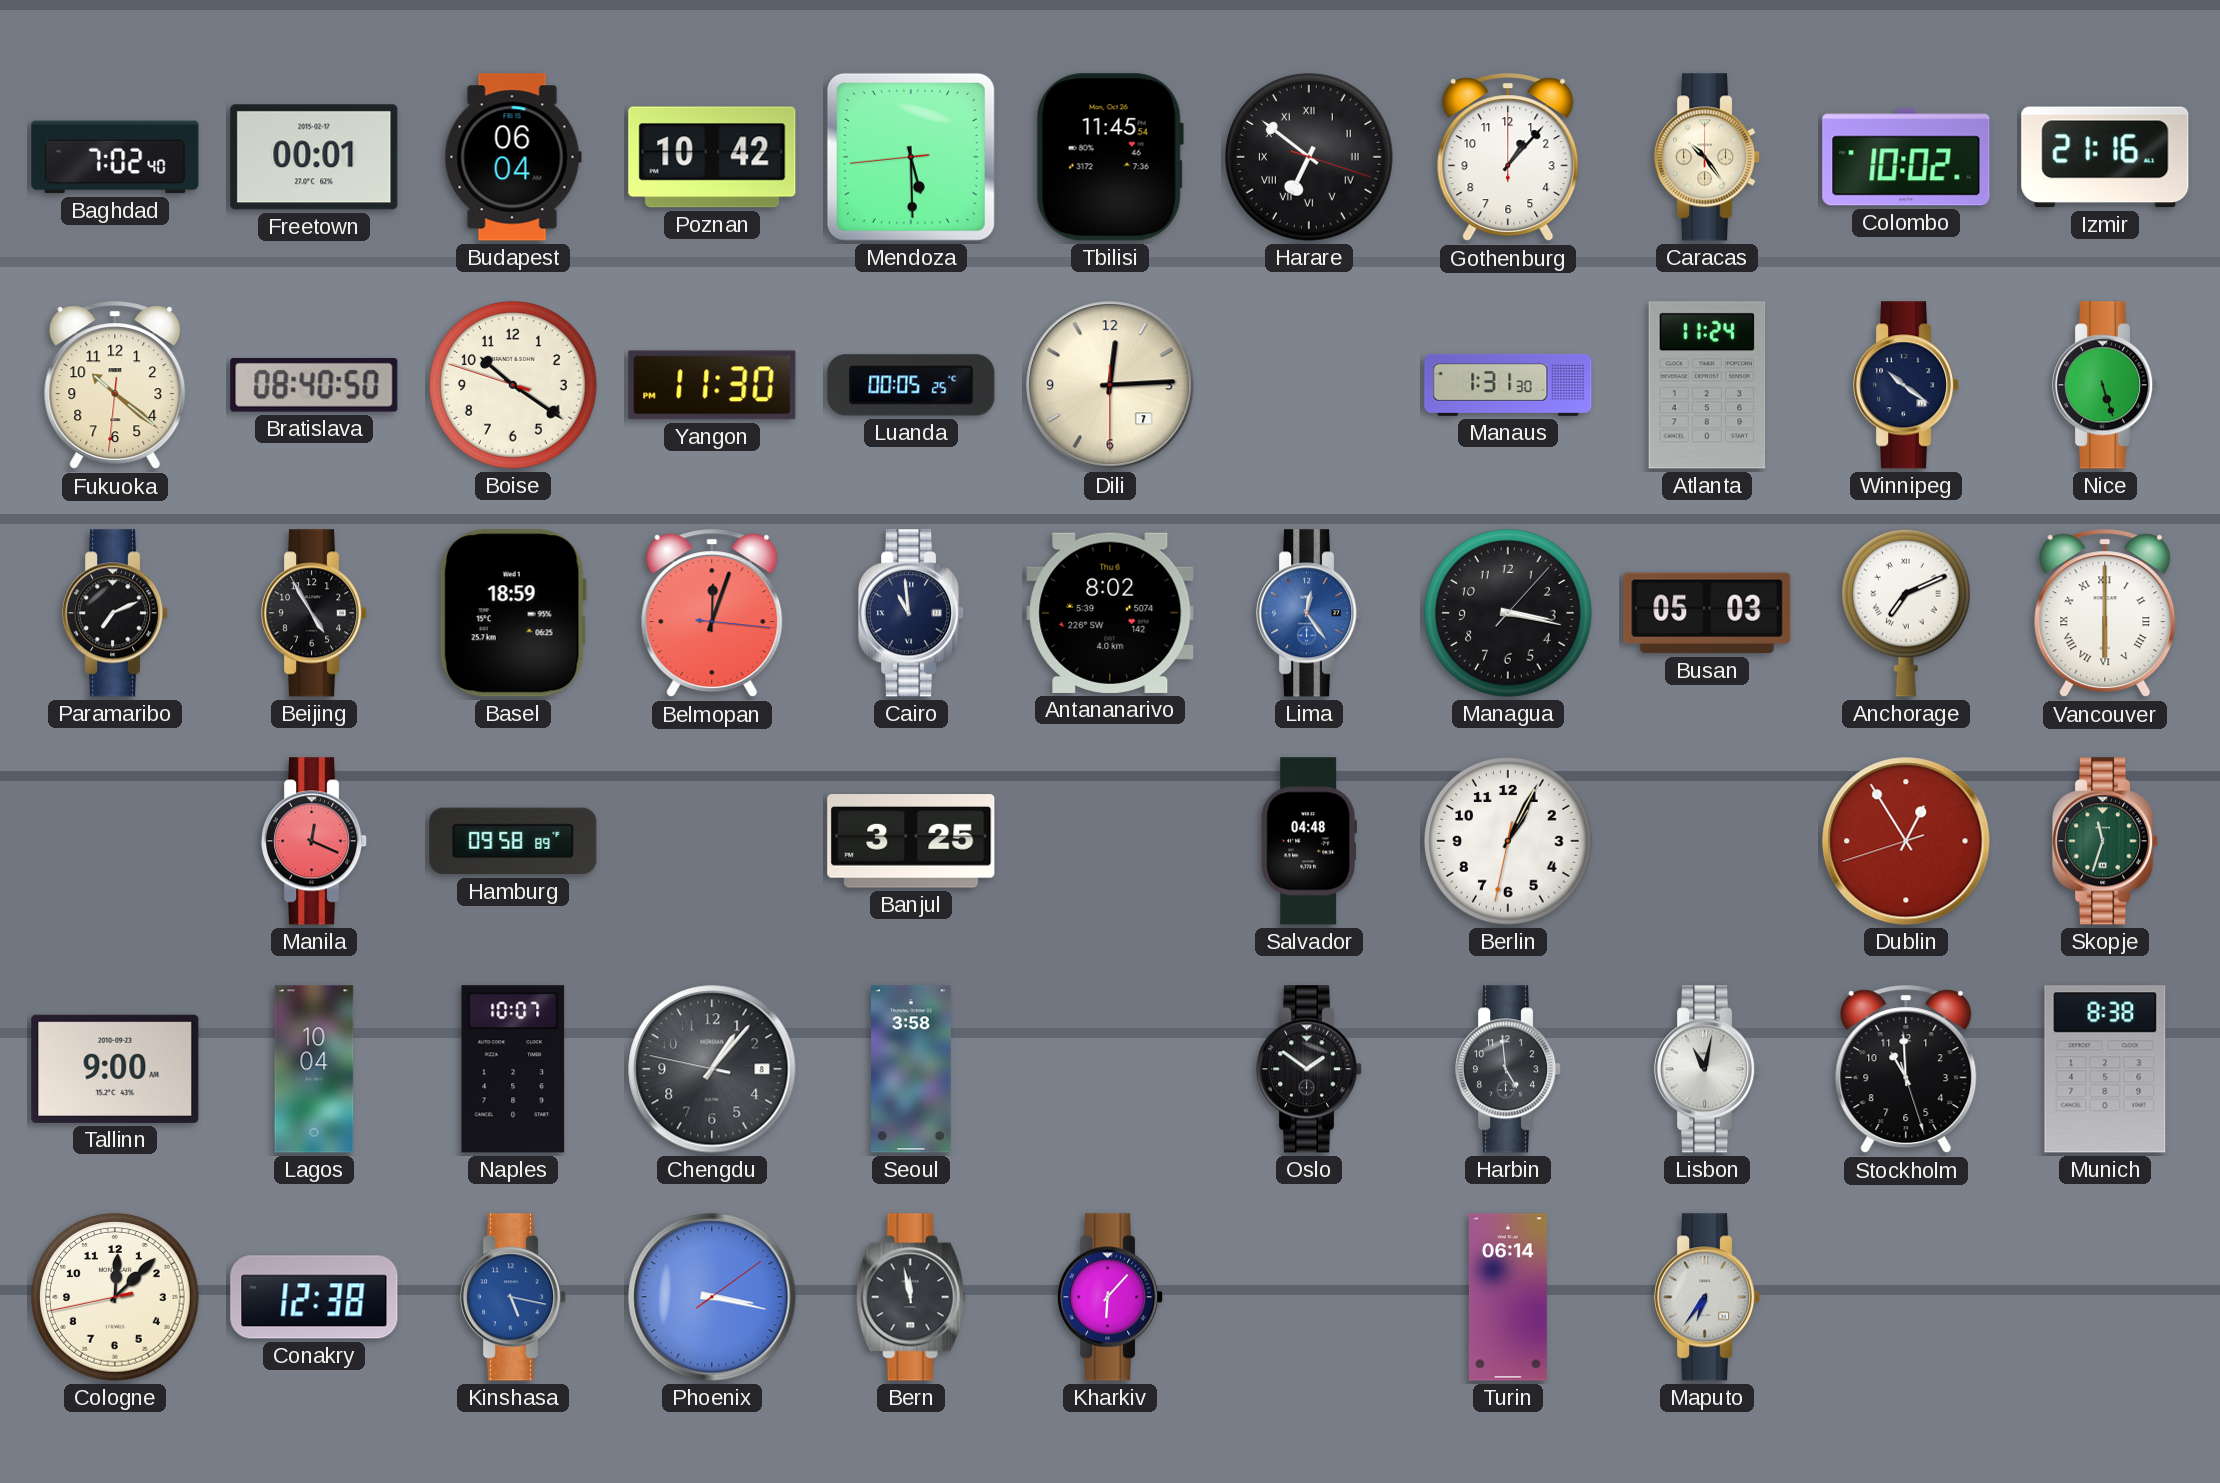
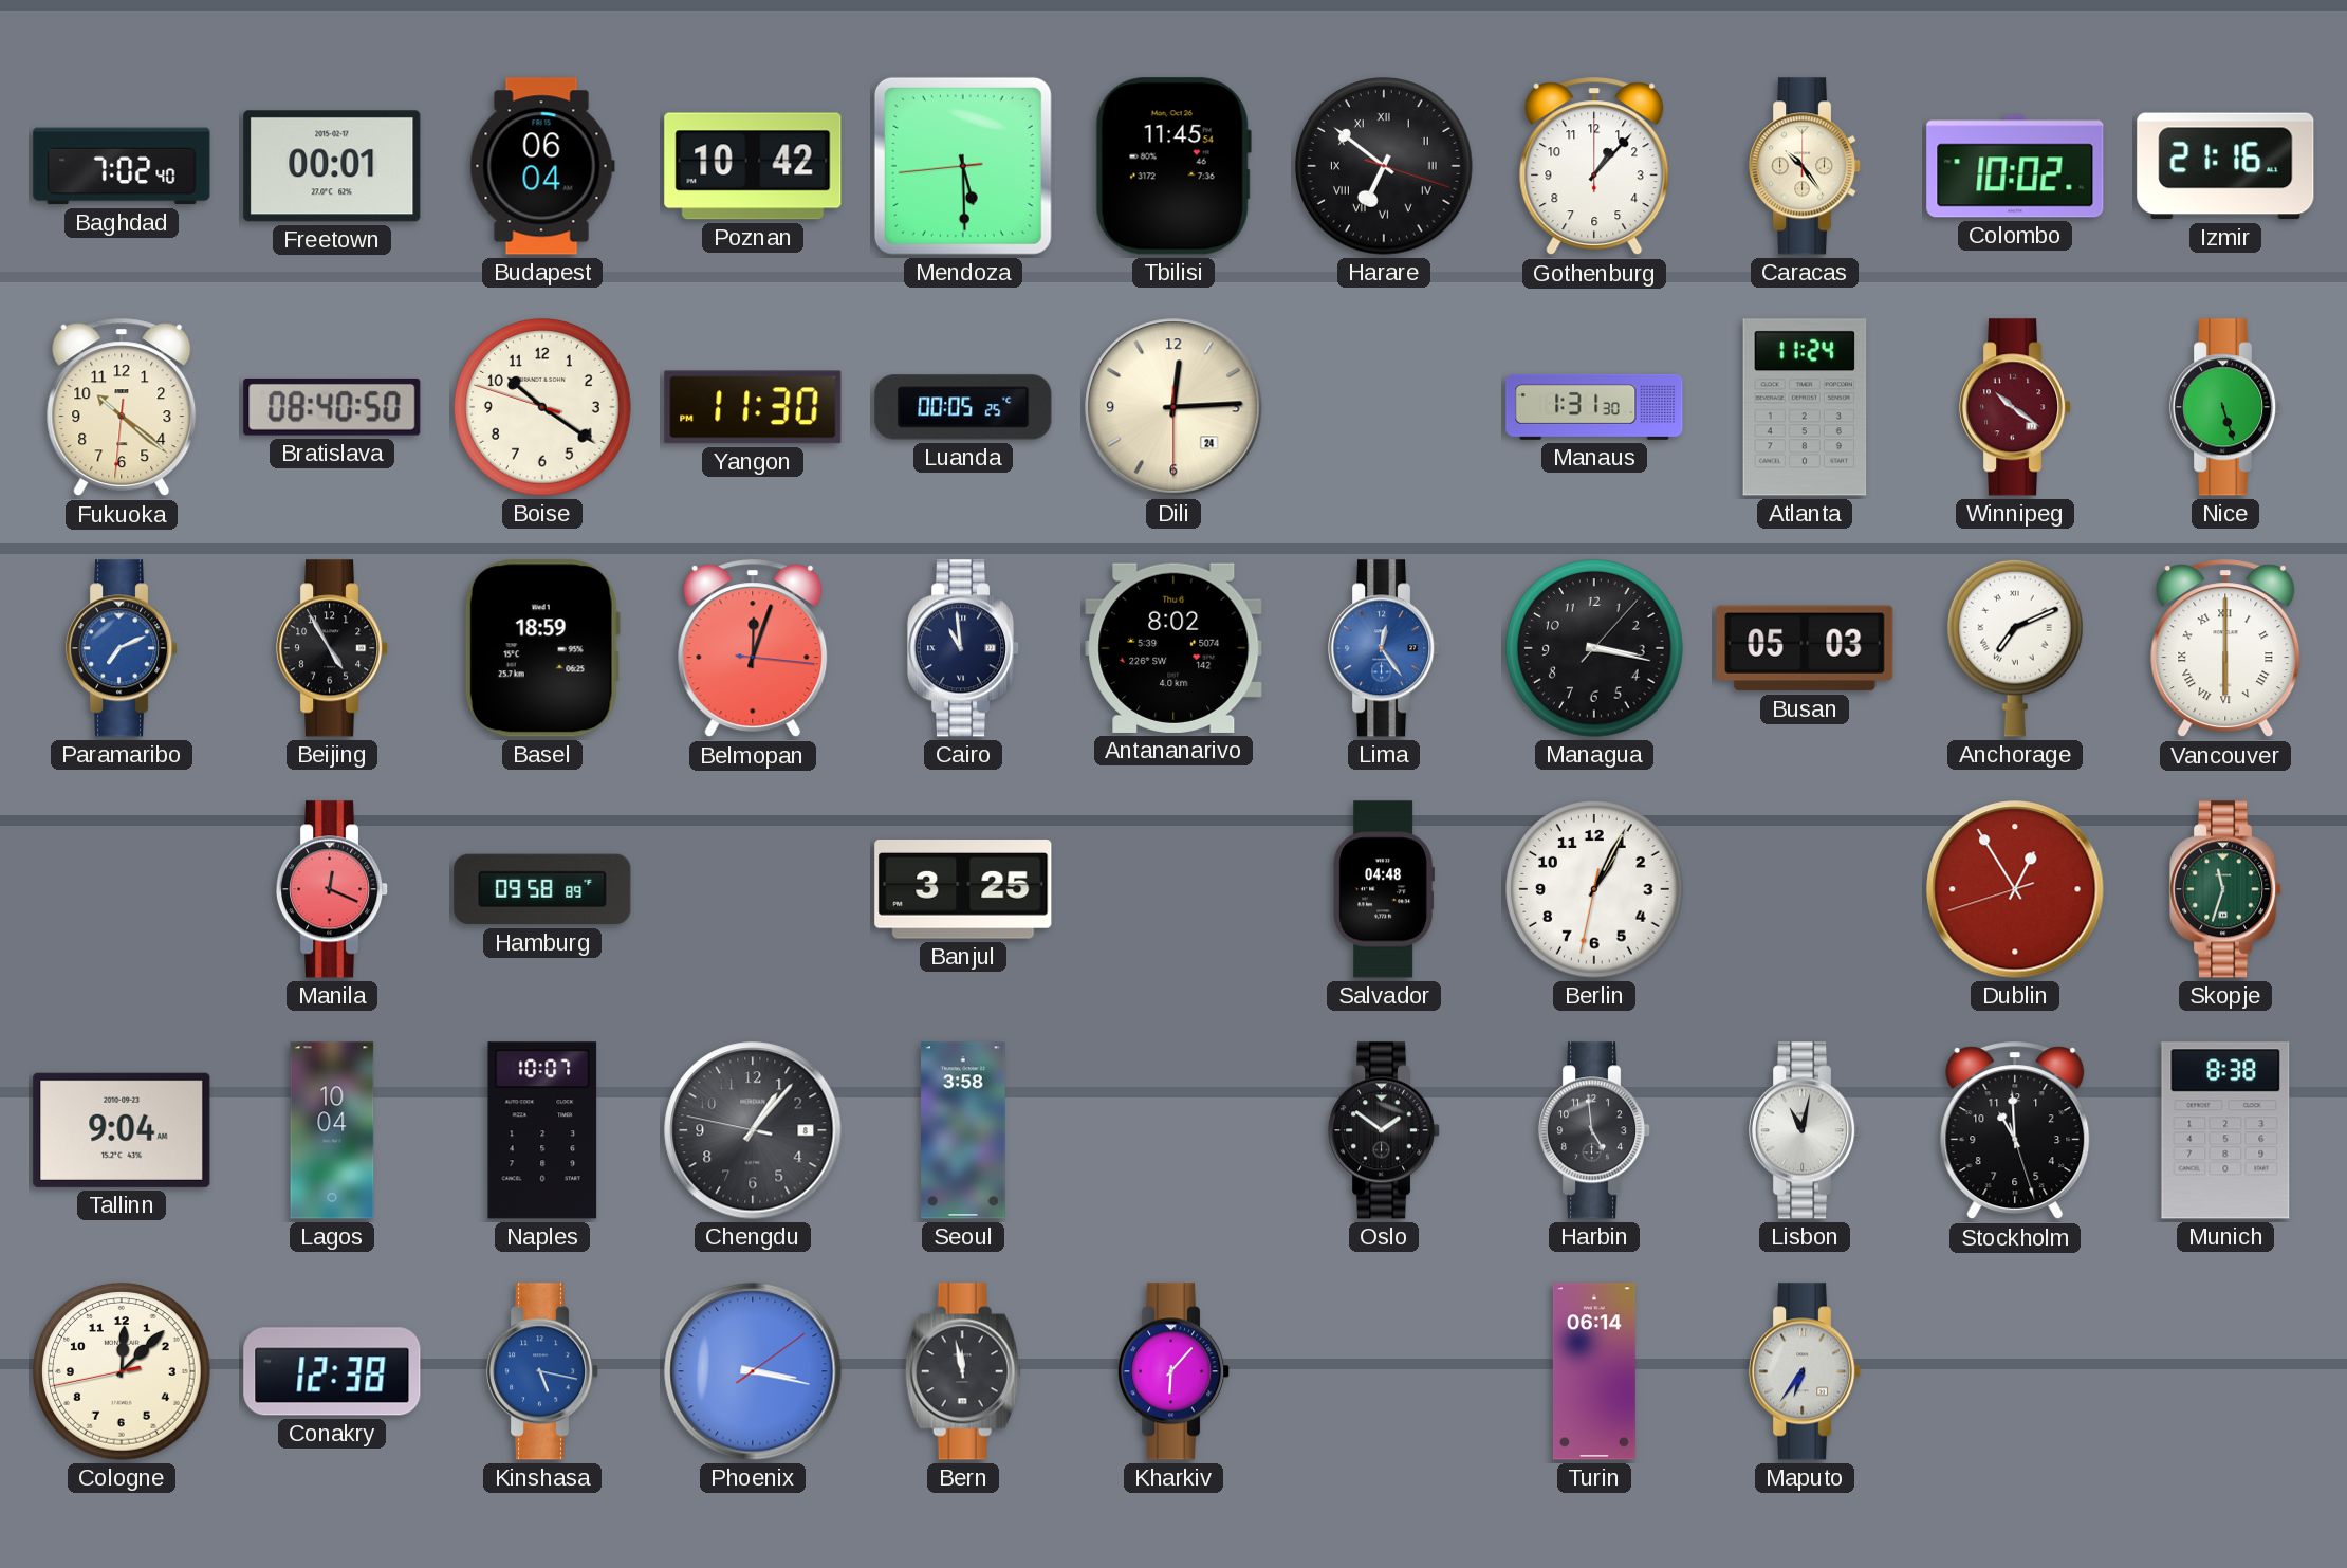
Dili date: 7 -> 24 (1173, 407)
Winnipeg dial: navy -> burgundy (2016, 407)
Paramaribo dial: black -> blue (123, 648)
Tallinn: 9:00 -> 9:04 (122, 1130)
